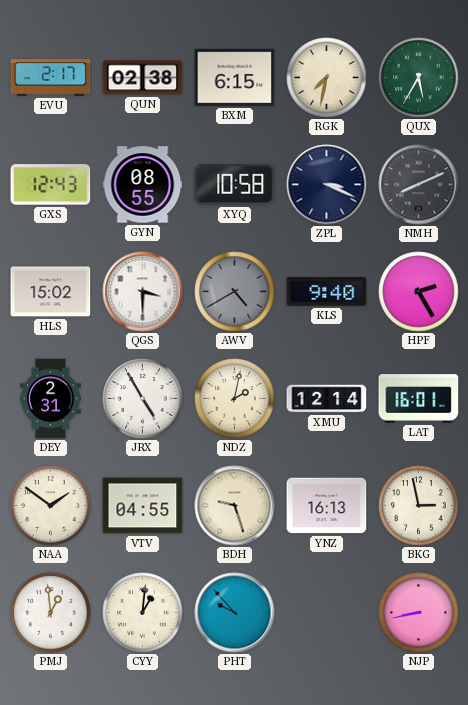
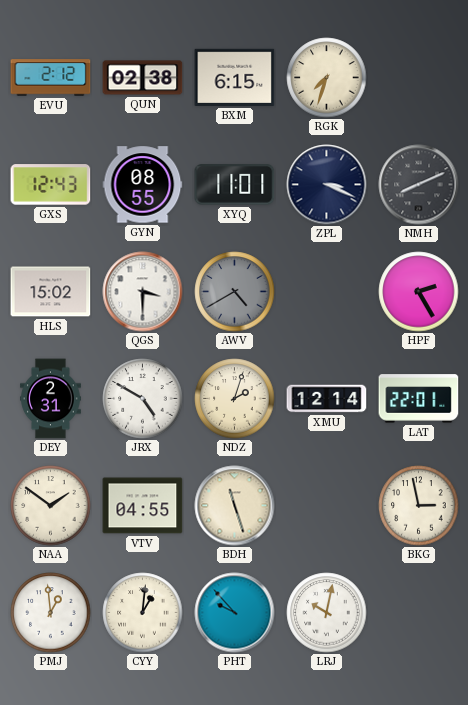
EVU: 2:17 -> 2:12 (51, 78)
RGK: 7:32 -> 7:33 (327, 78)
QUX: 5:35 -> none (419, 78)
XYQ: 10:58 -> 11:01 (235, 185)
KLS: 9:40 -> none (327, 292)
JRX: 4:55 -> 4:50 (143, 399)
NDZ: 2:02 -> 2:03 (235, 399)
LAT: 16:01 -> 22:01 (419, 399)
BDH: 9:27 -> 11:27 (235, 506)
YNZ: 16:13 -> none (327, 506)
LRJ: none -> 10:02 (327, 613)
NJP: 8:43 -> none (419, 613)
